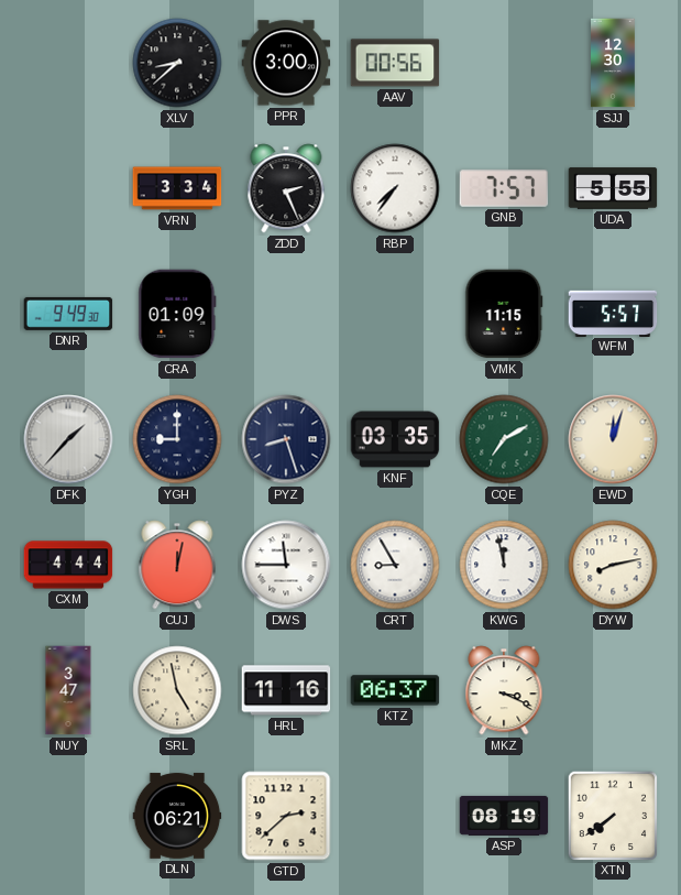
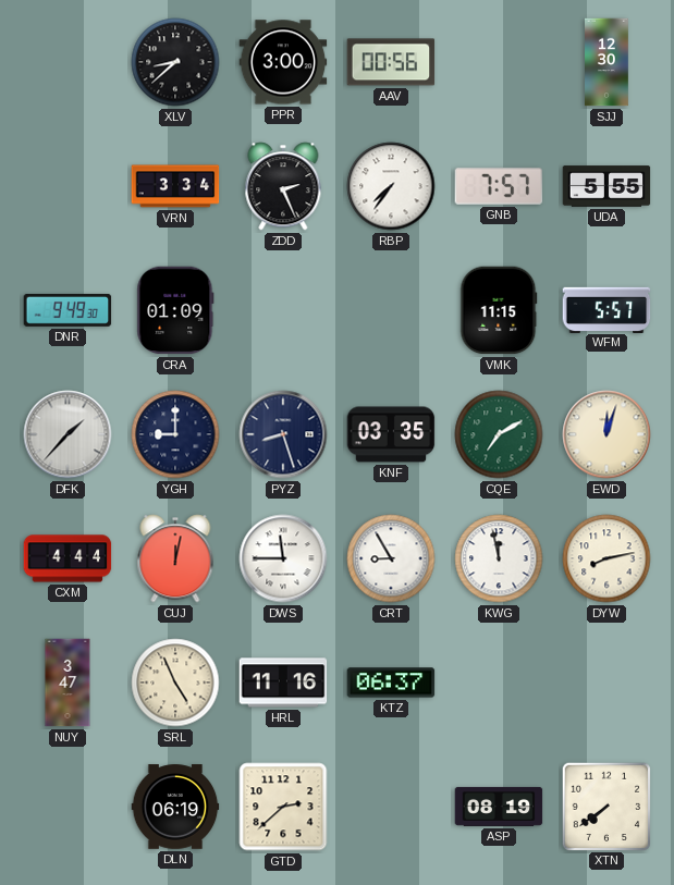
SRL: 4:58 -> 4:56 (175, 683)
MKZ: 3:19 -> none (504, 690)
DLN: 06:21 -> 06:19 (175, 807)
